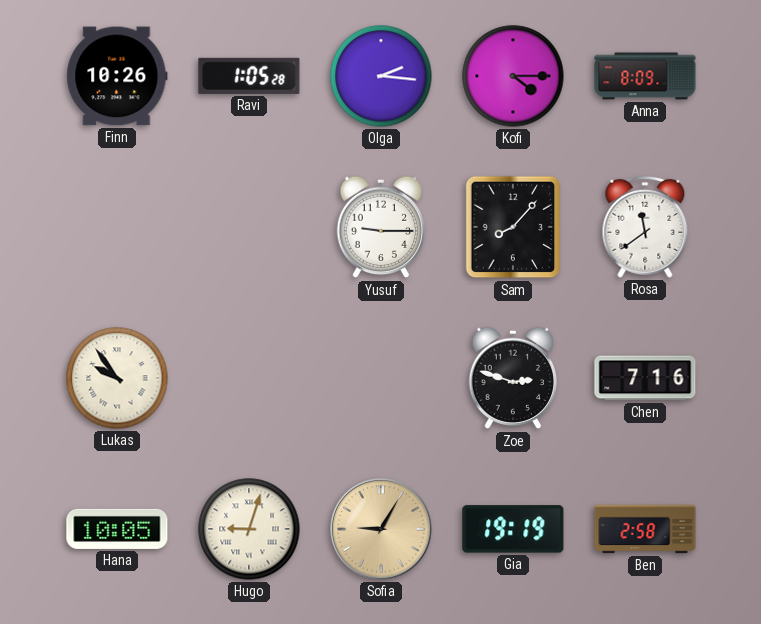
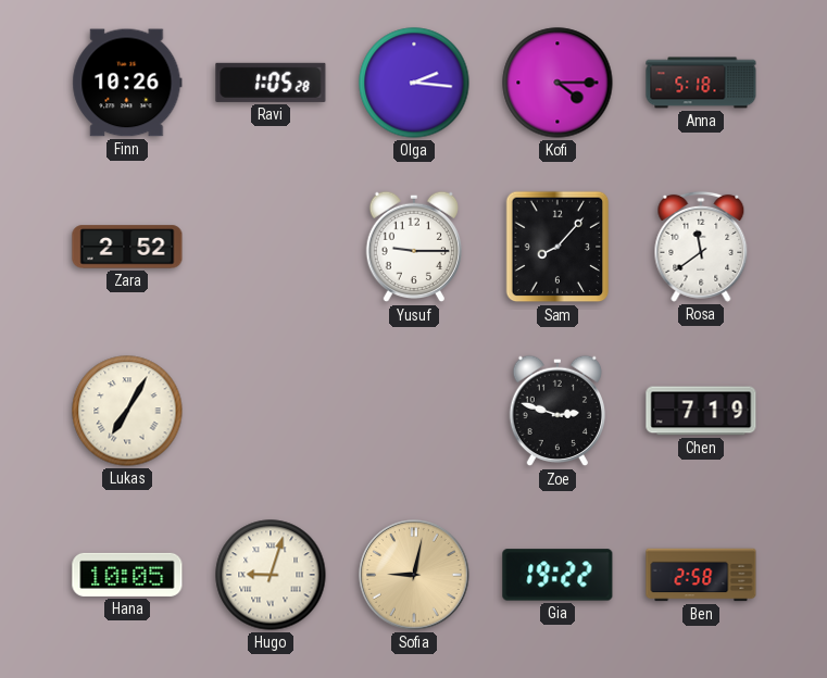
Anna: 8:09 -> 5:18 (701, 83)
Zara: none -> 2:52 (127, 247)
Lukas: 9:54 -> 7:05 (127, 411)
Chen: 7:16 -> 7:19 (701, 411)
Sofia: 9:05 -> 9:02 (414, 575)
Gia: 19:19 -> 19:22 (557, 575)
